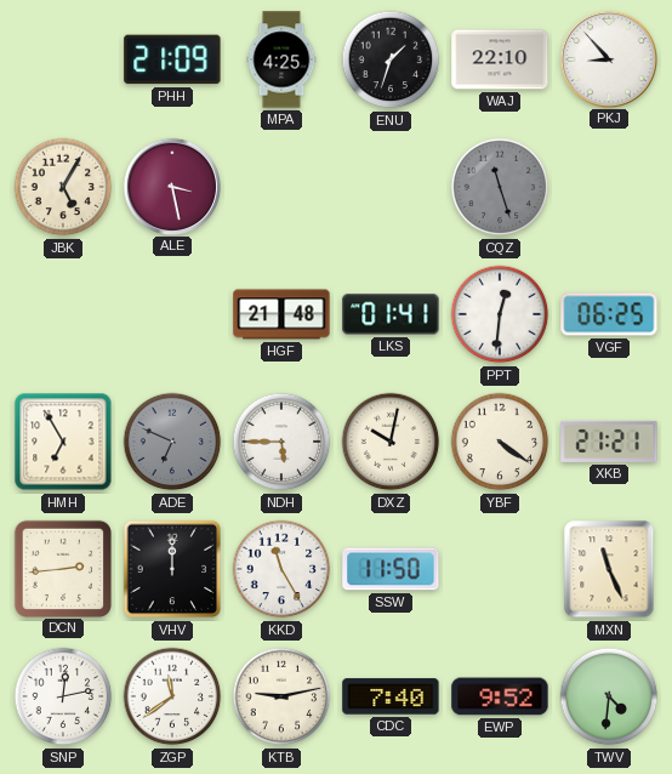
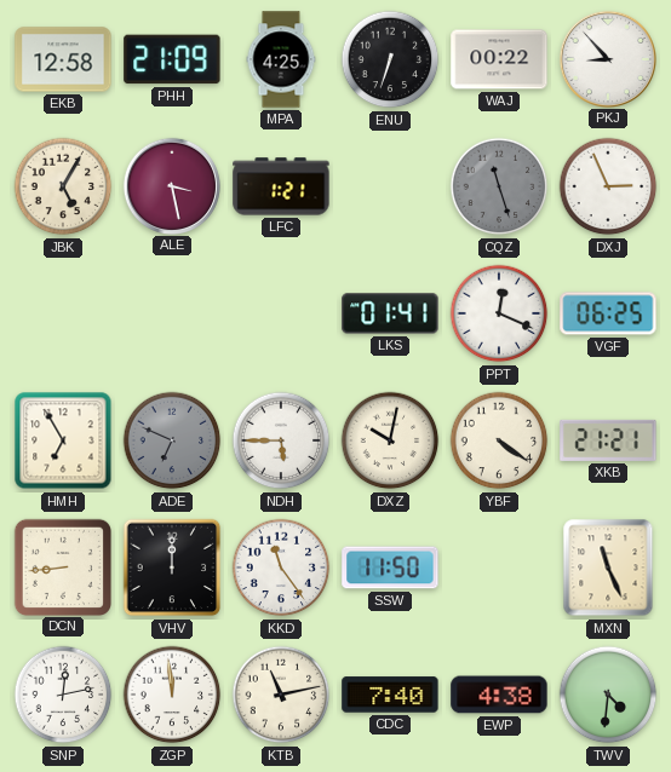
EKB: none -> 12:58 (63, 59)
ENU: 1:33 -> 6:33 (390, 59)
WAJ: 22:10 -> 00:22 (499, 59)
LFC: none -> 1:21 (281, 186)
DXJ: none -> 2:56 (608, 186)
HGF: 21:48 -> none (281, 314)
PPT: 12:31 -> 12:19 (499, 313)
DCN: 2:44 -> 8:44 (62, 566)
KKD: 11:25 -> 11:24 (281, 568)
ZGP: 11:39 -> 11:59 (172, 695)
KTB: 9:13 -> 11:13 (281, 695)
EWP: 9:52 -> 4:38 (499, 695)
